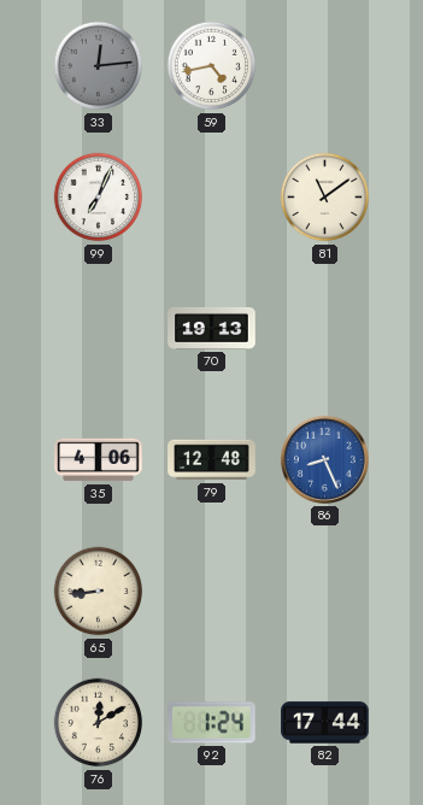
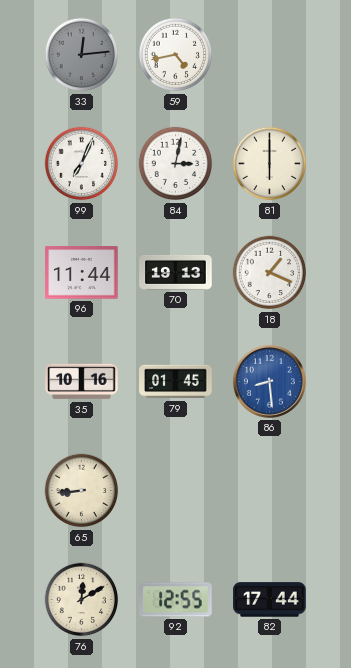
84: none -> 3:02 (176, 164)
81: 11:09 -> 6:00 (270, 164)
96: none -> 11:44 (82, 273)
18: none -> 1:19 (270, 273)
35: 4:06 -> 10:16 (82, 382)
79: 12:48 -> 01:45 (176, 382)
86: 8:26 -> 8:29 (269, 381)
92: 1:24 -> 12:55 (176, 600)
